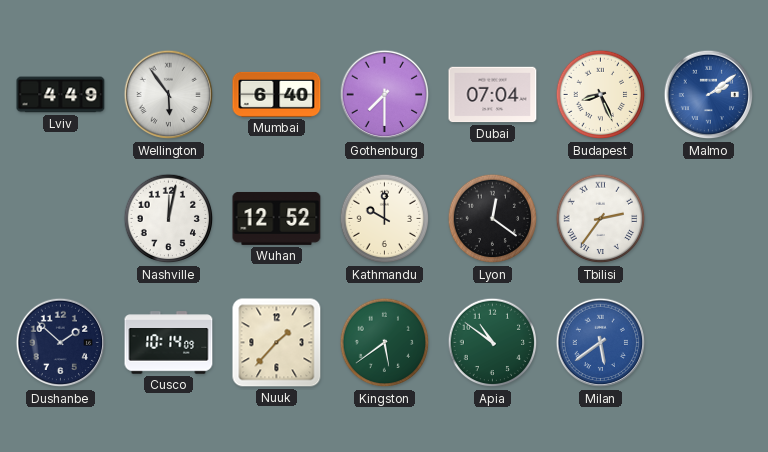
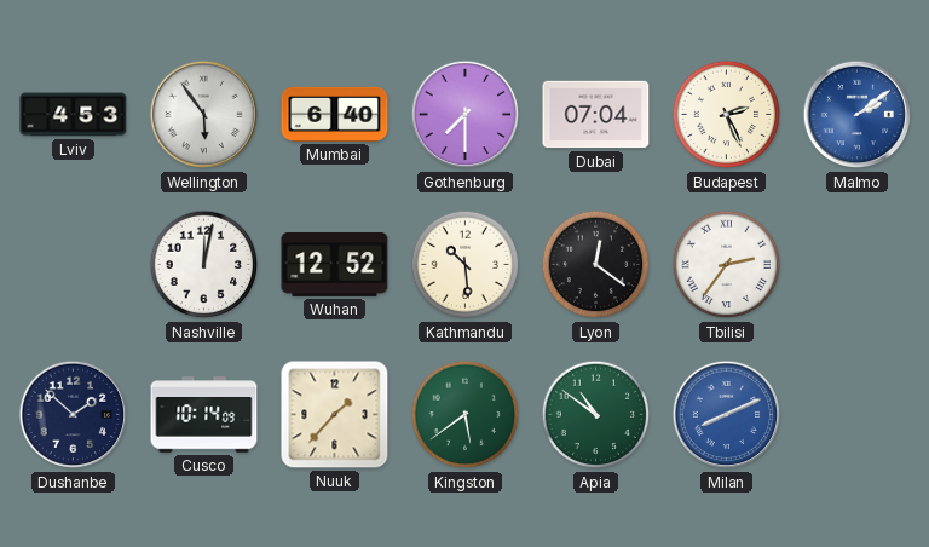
Lviv: 4:49 -> 4:53 (74, 115)
Budapest: 8:26 -> 2:26 (727, 115)
Kathmandu: 10:00 -> 10:29 (466, 265)
Milan: 5:39 -> 8:11 (727, 415)
